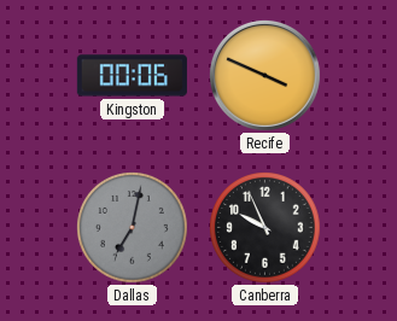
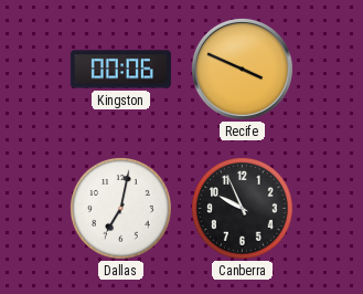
Dallas dial: grey -> white (121, 209)
